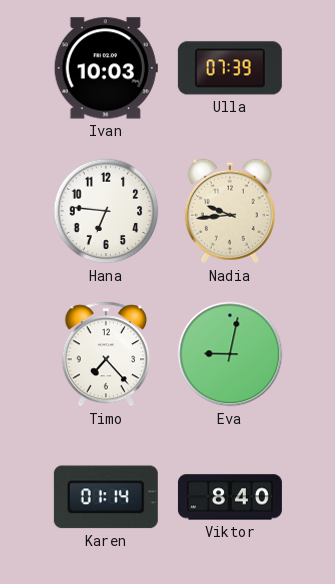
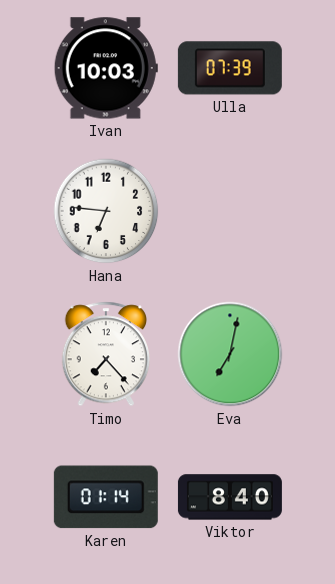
Nadia: 9:44 -> none (230, 211)
Eva: 9:02 -> 7:02 (230, 354)
